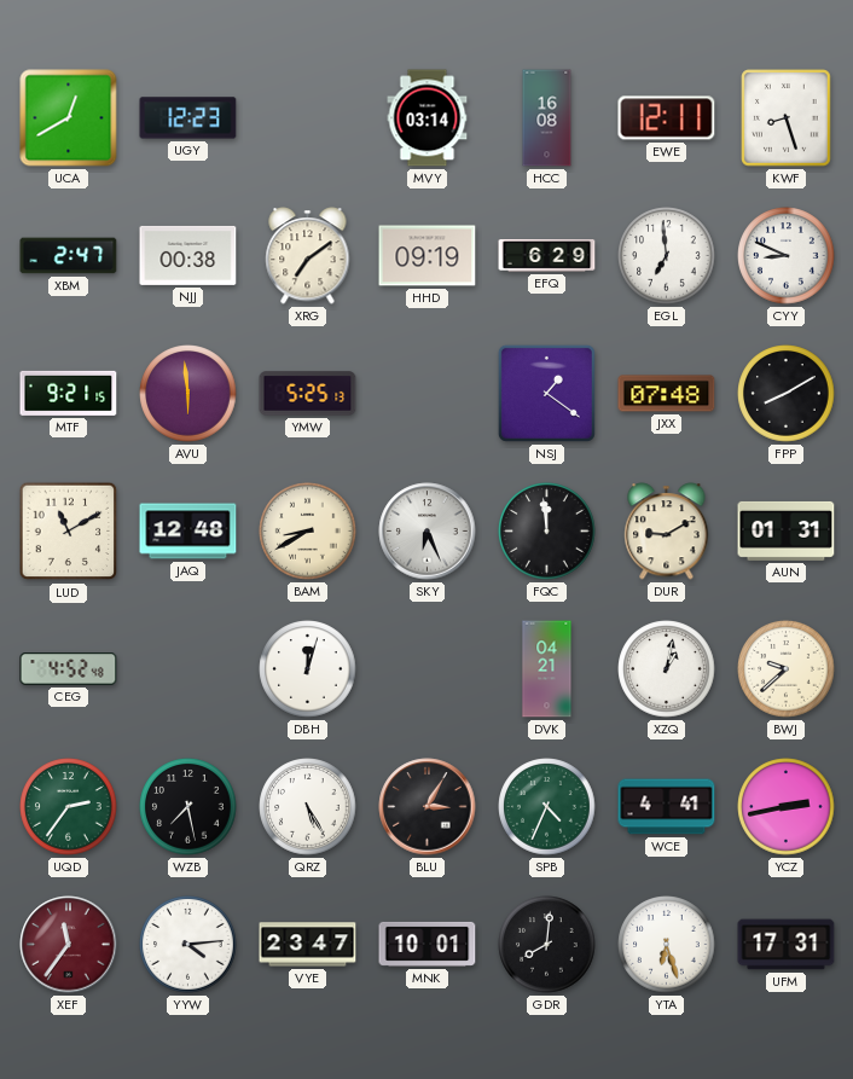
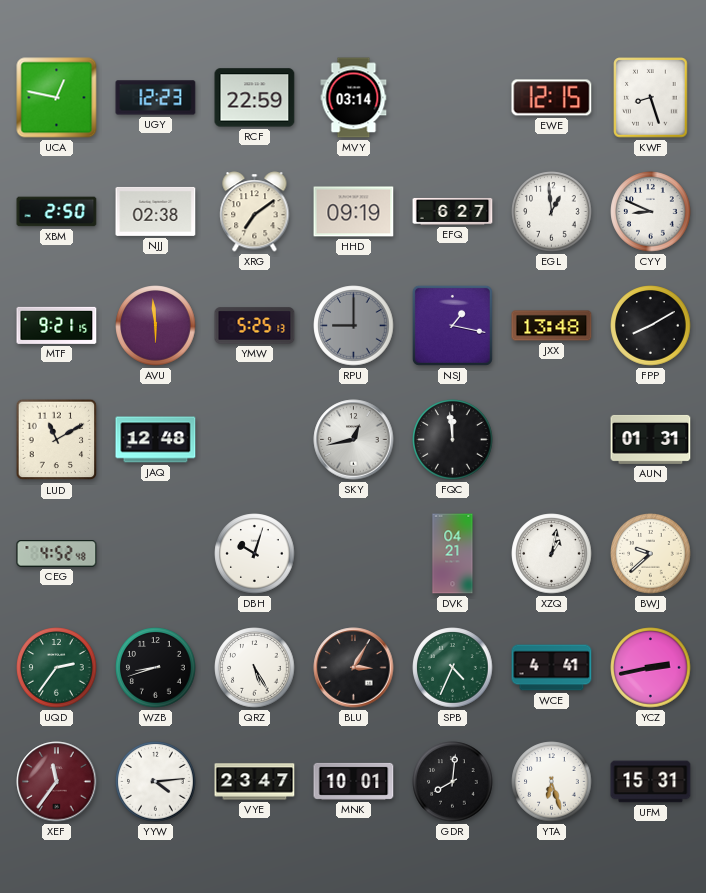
UCA: 12:40 -> 12:47 (57, 98)
RCF: none -> 22:59 (255, 98)
HCC: 16:08 -> none (547, 118)
EWE: 12:11 -> 12:15 (552, 98)
XBM: 2:47 -> 2:50 (57, 212)
NJJ: 00:38 -> 02:38 (156, 211)
EFQ: 6:29 -> 6:27 (453, 212)
EGL: 6:59 -> 12:59 (552, 212)
RPU: none -> 9:00 (354, 326)
NSJ: 1:21 -> 1:17 (452, 325)
JXX: 07:48 -> 13:48 (552, 326)
BAM: 8:40 -> none (308, 532)
SKY: 6:26 -> 12:43 (354, 440)
DUR: 9:10 -> none (667, 532)
DBH: 12:03 -> 10:03 (255, 554)
WZB: 7:28 -> 8:42 (156, 668)
UFM: 17:31 -> 15:31 (651, 782)
